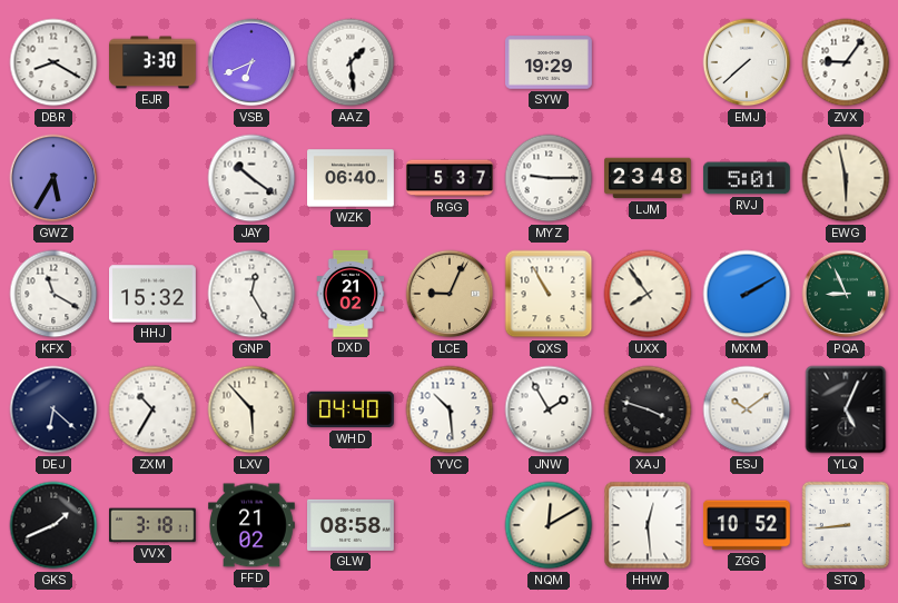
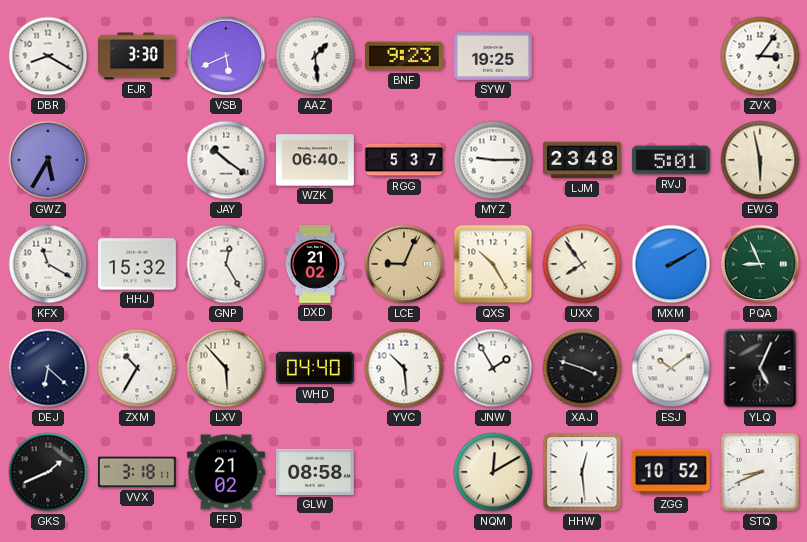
VSB: 6:41 -> 5:41 (226, 56)
BNF: none -> 9:23 (405, 56)
SYW: 19:29 -> 19:25 (494, 56)
EMJ: 7:38 -> none (747, 62)
ZVX: 9:06 -> 3:06 (760, 56)
QXS: 10:55 -> 10:25 (493, 264)
STQ: 8:44 -> 8:41 (760, 472)
